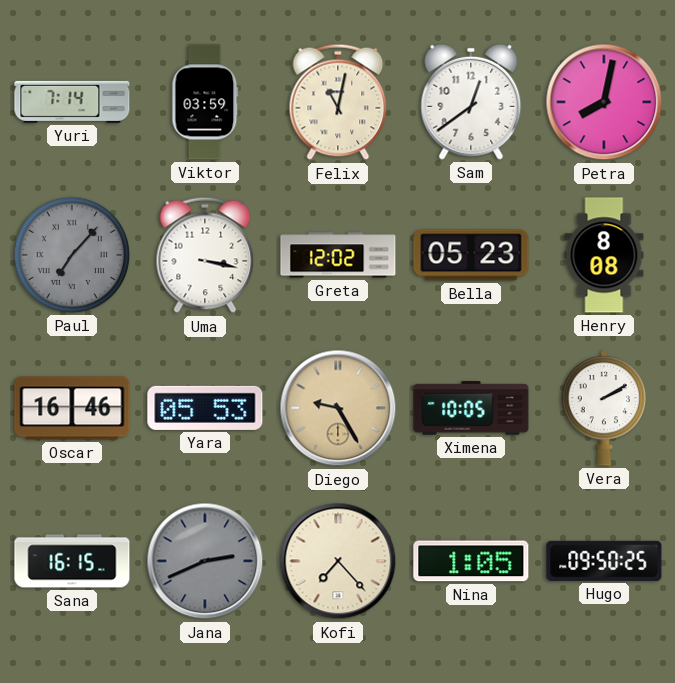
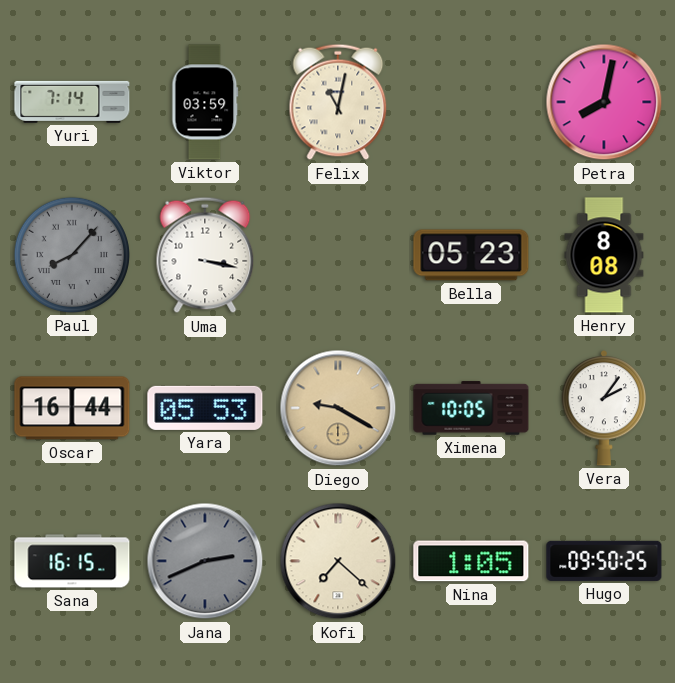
Sam: 12:39 -> none (471, 102)
Paul: 7:07 -> 8:07 (72, 255)
Greta: 12:02 -> none (338, 255)
Oscar: 16:46 -> 16:44 (72, 408)
Diego: 9:25 -> 9:20 (338, 408)
Vera: 2:10 -> 2:06 (604, 409)
Kofi: 7:23 -> 7:22 (338, 561)
